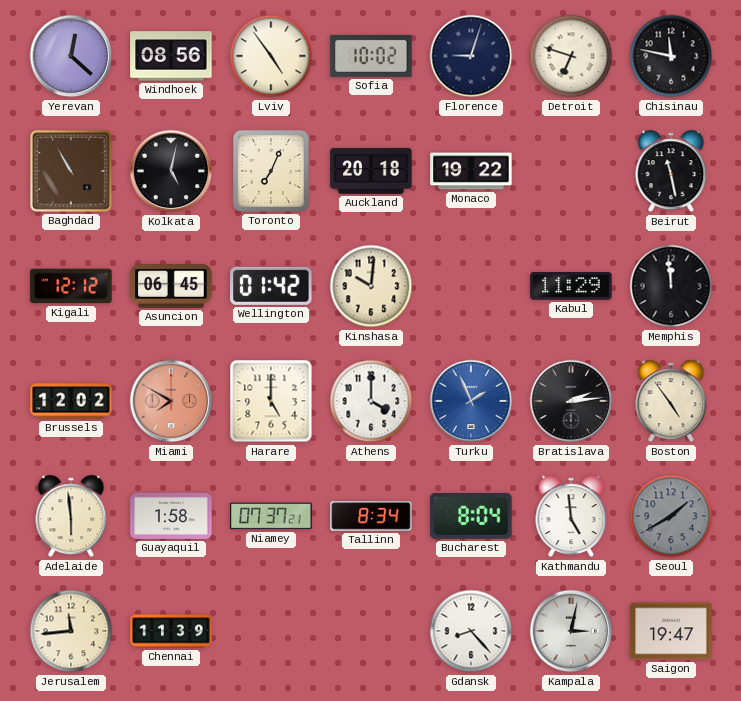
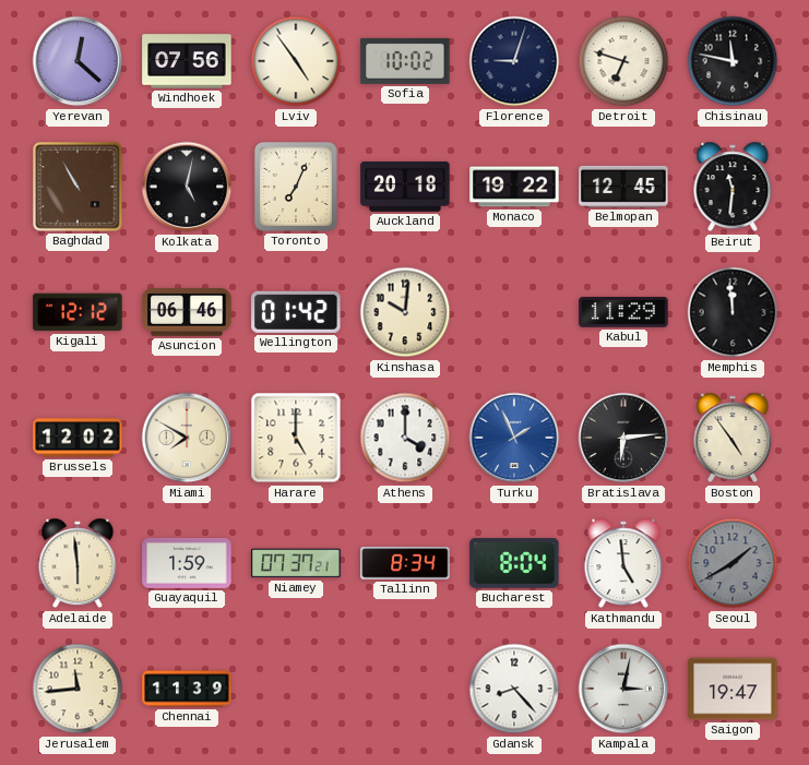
Windhoek: 08:56 -> 07:56 (187, 61)
Belmopan: none -> 12:45 (623, 187)
Beirut: 11:28 -> 11:31 (733, 187)
Asuncion: 06:45 -> 06:46 (187, 312)
Miami dial: salmon -> cream (187, 438)
Bratislava: 2:14 -> 6:14 (623, 438)
Guayaquil: 1:58 -> 1:59 (187, 563)
